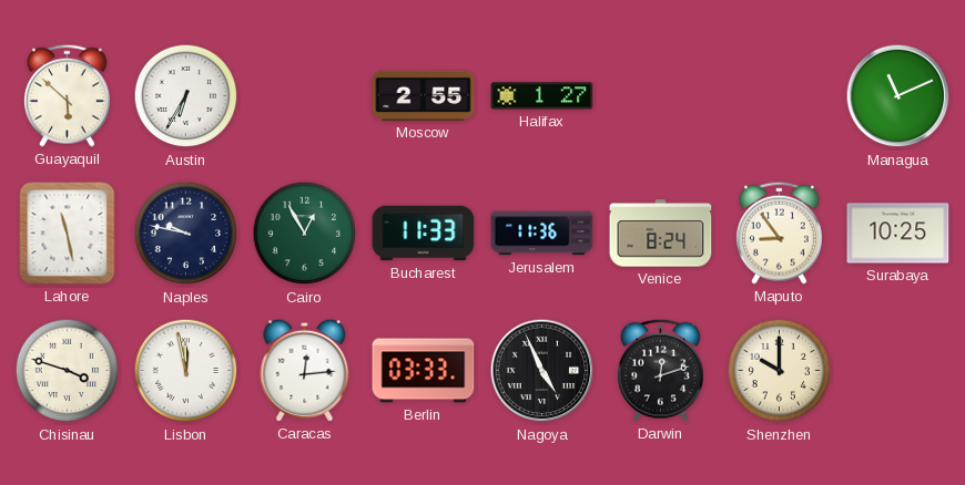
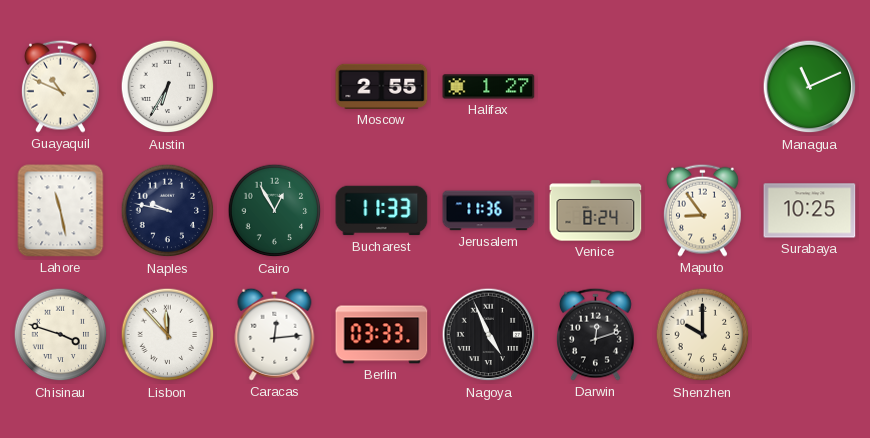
Guayaquil: 5:52 -> 10:49 (60, 86)
Lisbon: 11:58 -> 11:53 (168, 335)
